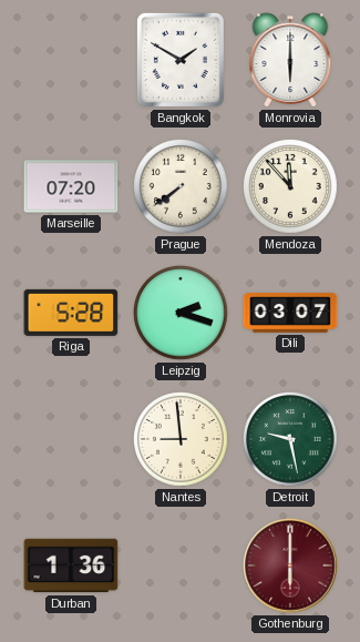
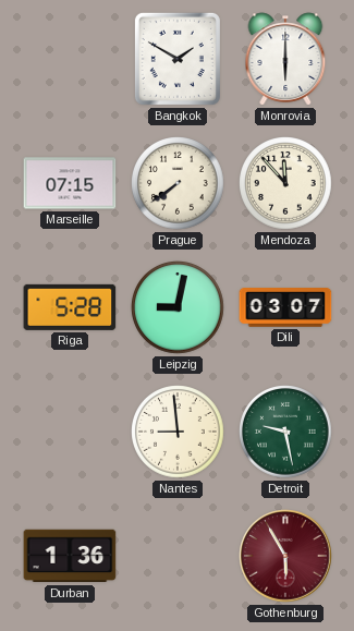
Marseille: 07:20 -> 07:15 (70, 183)
Leipzig: 2:18 -> 9:02 (179, 308)
Gothenburg: 6:00 -> 5:55 (285, 556)
